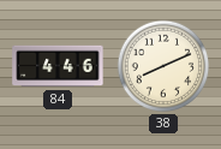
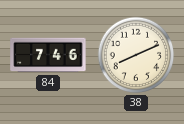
84: 4:46 -> 7:46 (48, 55)
